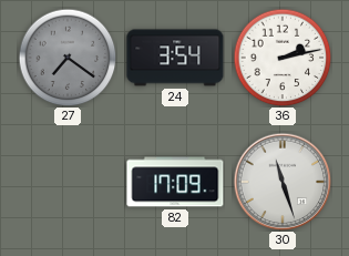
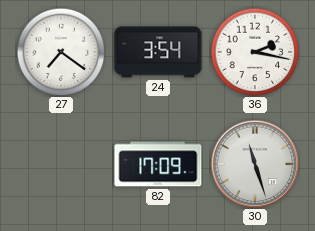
27 dial: grey -> white (61, 52)
36: 2:13 -> 2:17 (255, 52)
